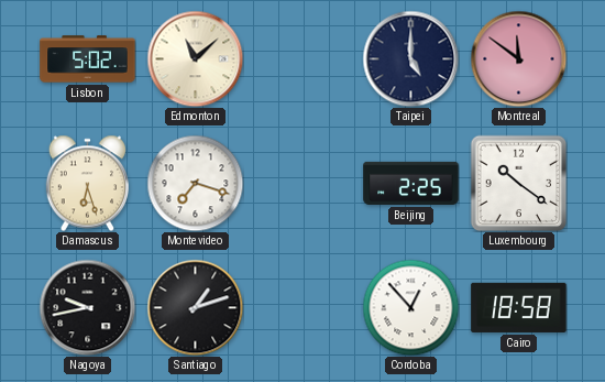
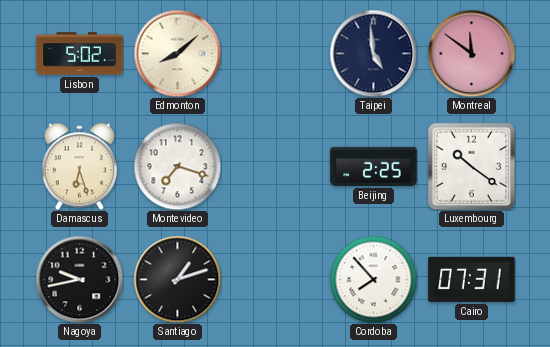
Edmonton: 11:08 -> 8:08 (177, 53)
Taipei: 5:00 -> 4:59 (373, 53)
Cordoba: 12:53 -> 7:53 (373, 279)
Cairo: 18:58 -> 07:31 (472, 279)
